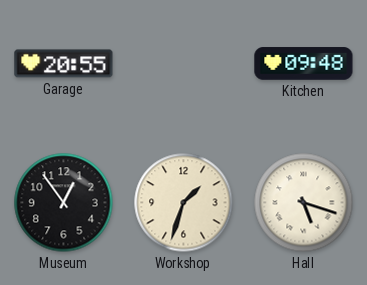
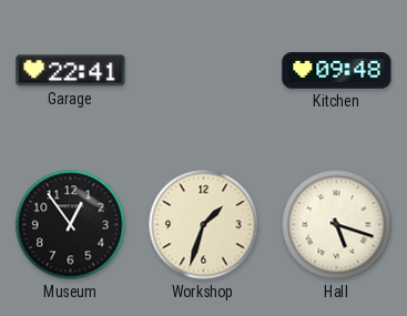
Garage: 20:55 -> 22:41 (71, 71)
